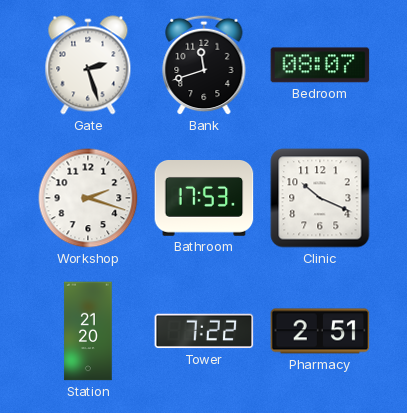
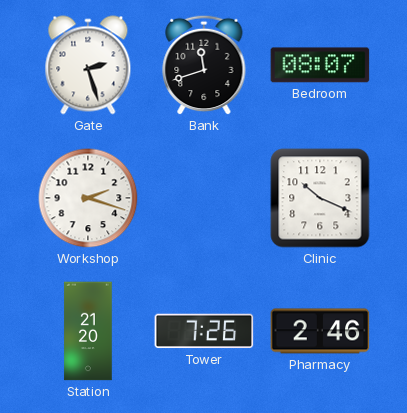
Bathroom: 17:53 -> none (204, 199)
Tower: 7:22 -> 7:26 (204, 331)
Pharmacy: 2:51 -> 2:46 (320, 331)
